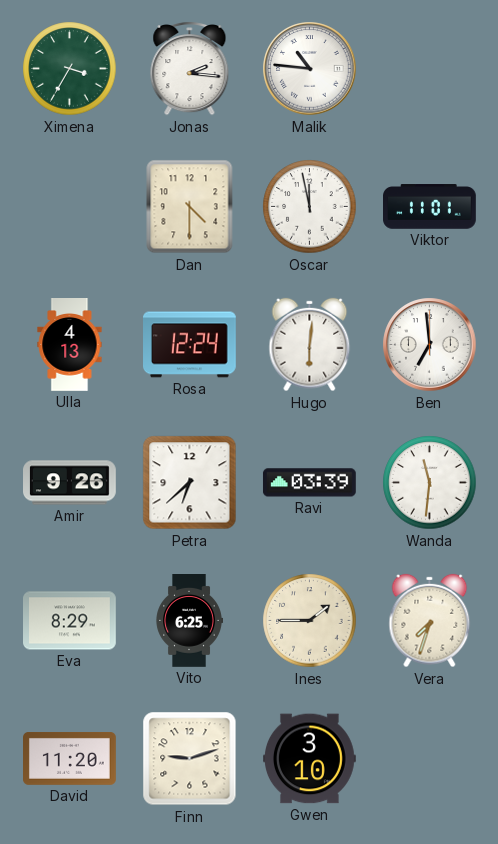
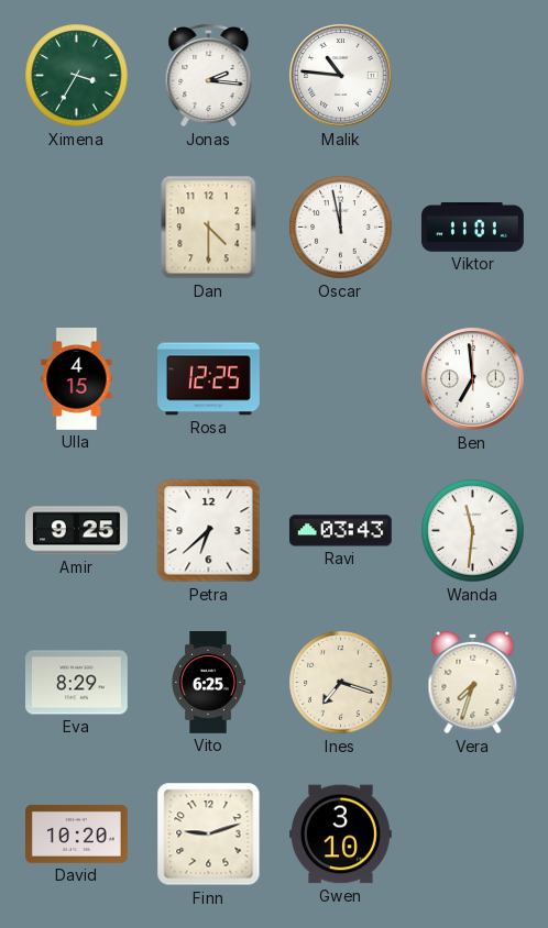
Ulla: 4:13 -> 4:15 (77, 379)
Rosa: 12:24 -> 12:25 (209, 379)
Hugo: 6:01 -> none (310, 345)
Amir: 9:26 -> 9:25 (77, 531)
Ravi: 03:39 -> 03:43 (340, 531)
Ines: 1:45 -> 7:18 (341, 683)
David: 11:20 -> 10:20 (77, 835)
